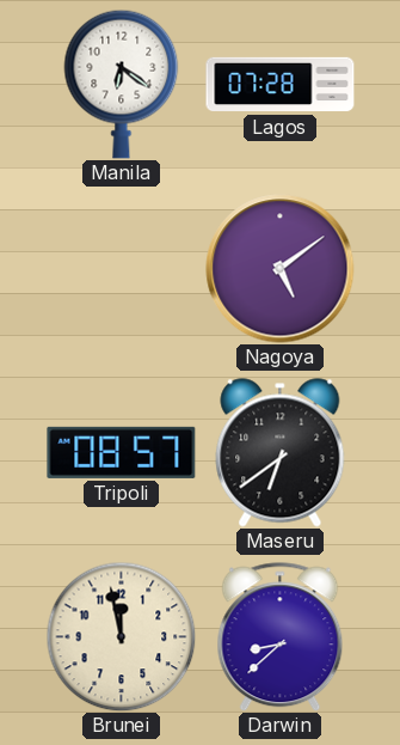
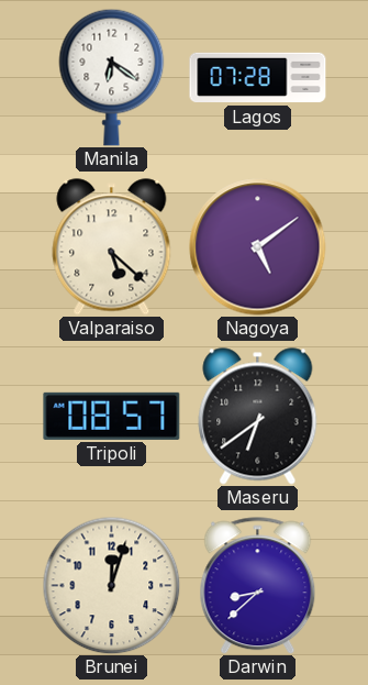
Valparaiso: none -> 5:22 (112, 247)
Brunei: 11:58 -> 12:03 (111, 585)
